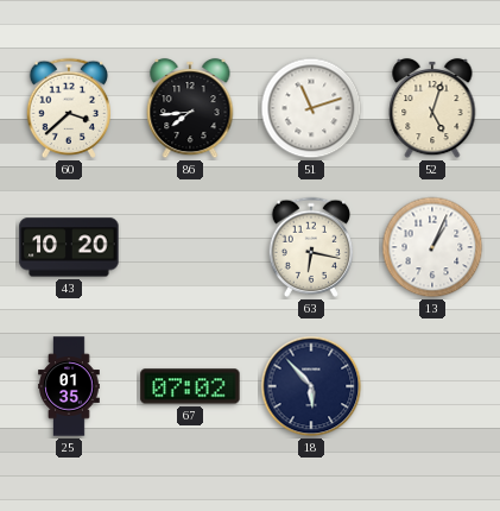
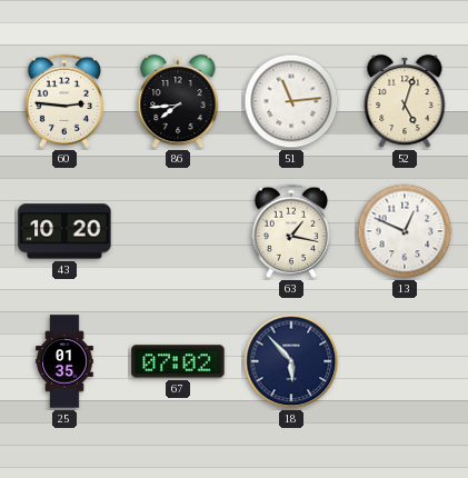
60: 3:38 -> 2:46 (64, 101)
51: 11:12 -> 11:14 (291, 101)
63: 6:17 -> 1:17 (291, 231)
13: 1:04 -> 12:49 (405, 231)
